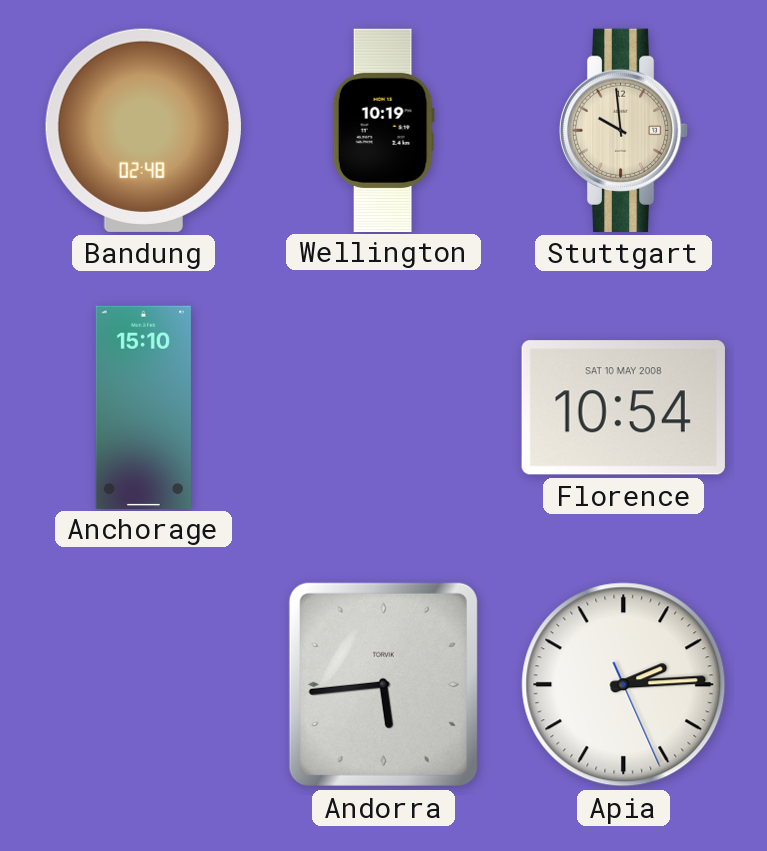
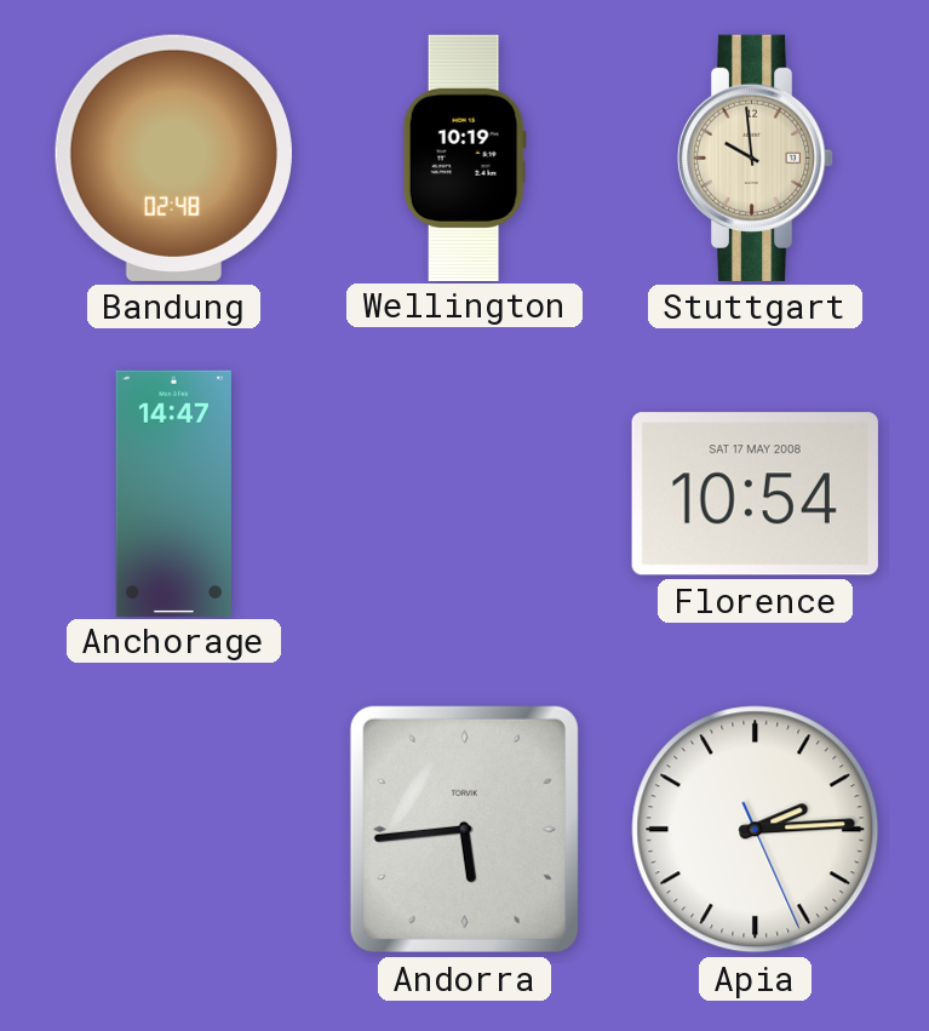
Anchorage: 15:10 -> 14:47 (173, 493)
Florence date: SAT 10 MAY 2008 -> SAT 17 MAY 2008 (755, 494)
